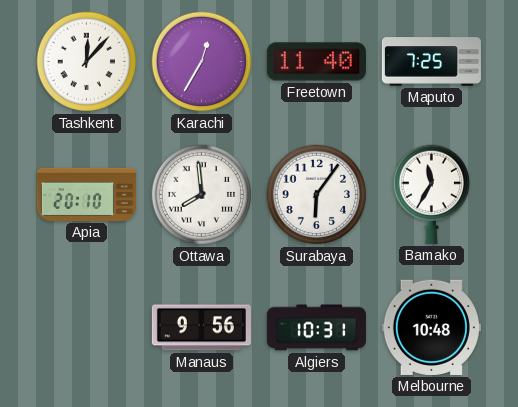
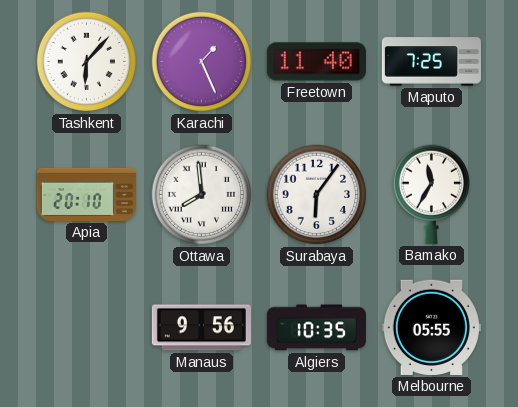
Tashkent: 12:07 -> 6:07 (87, 62)
Karachi: 12:35 -> 1:26 (202, 62)
Algiers: 10:31 -> 10:35 (316, 328)
Melbourne: 10:48 -> 05:55 (431, 327)
